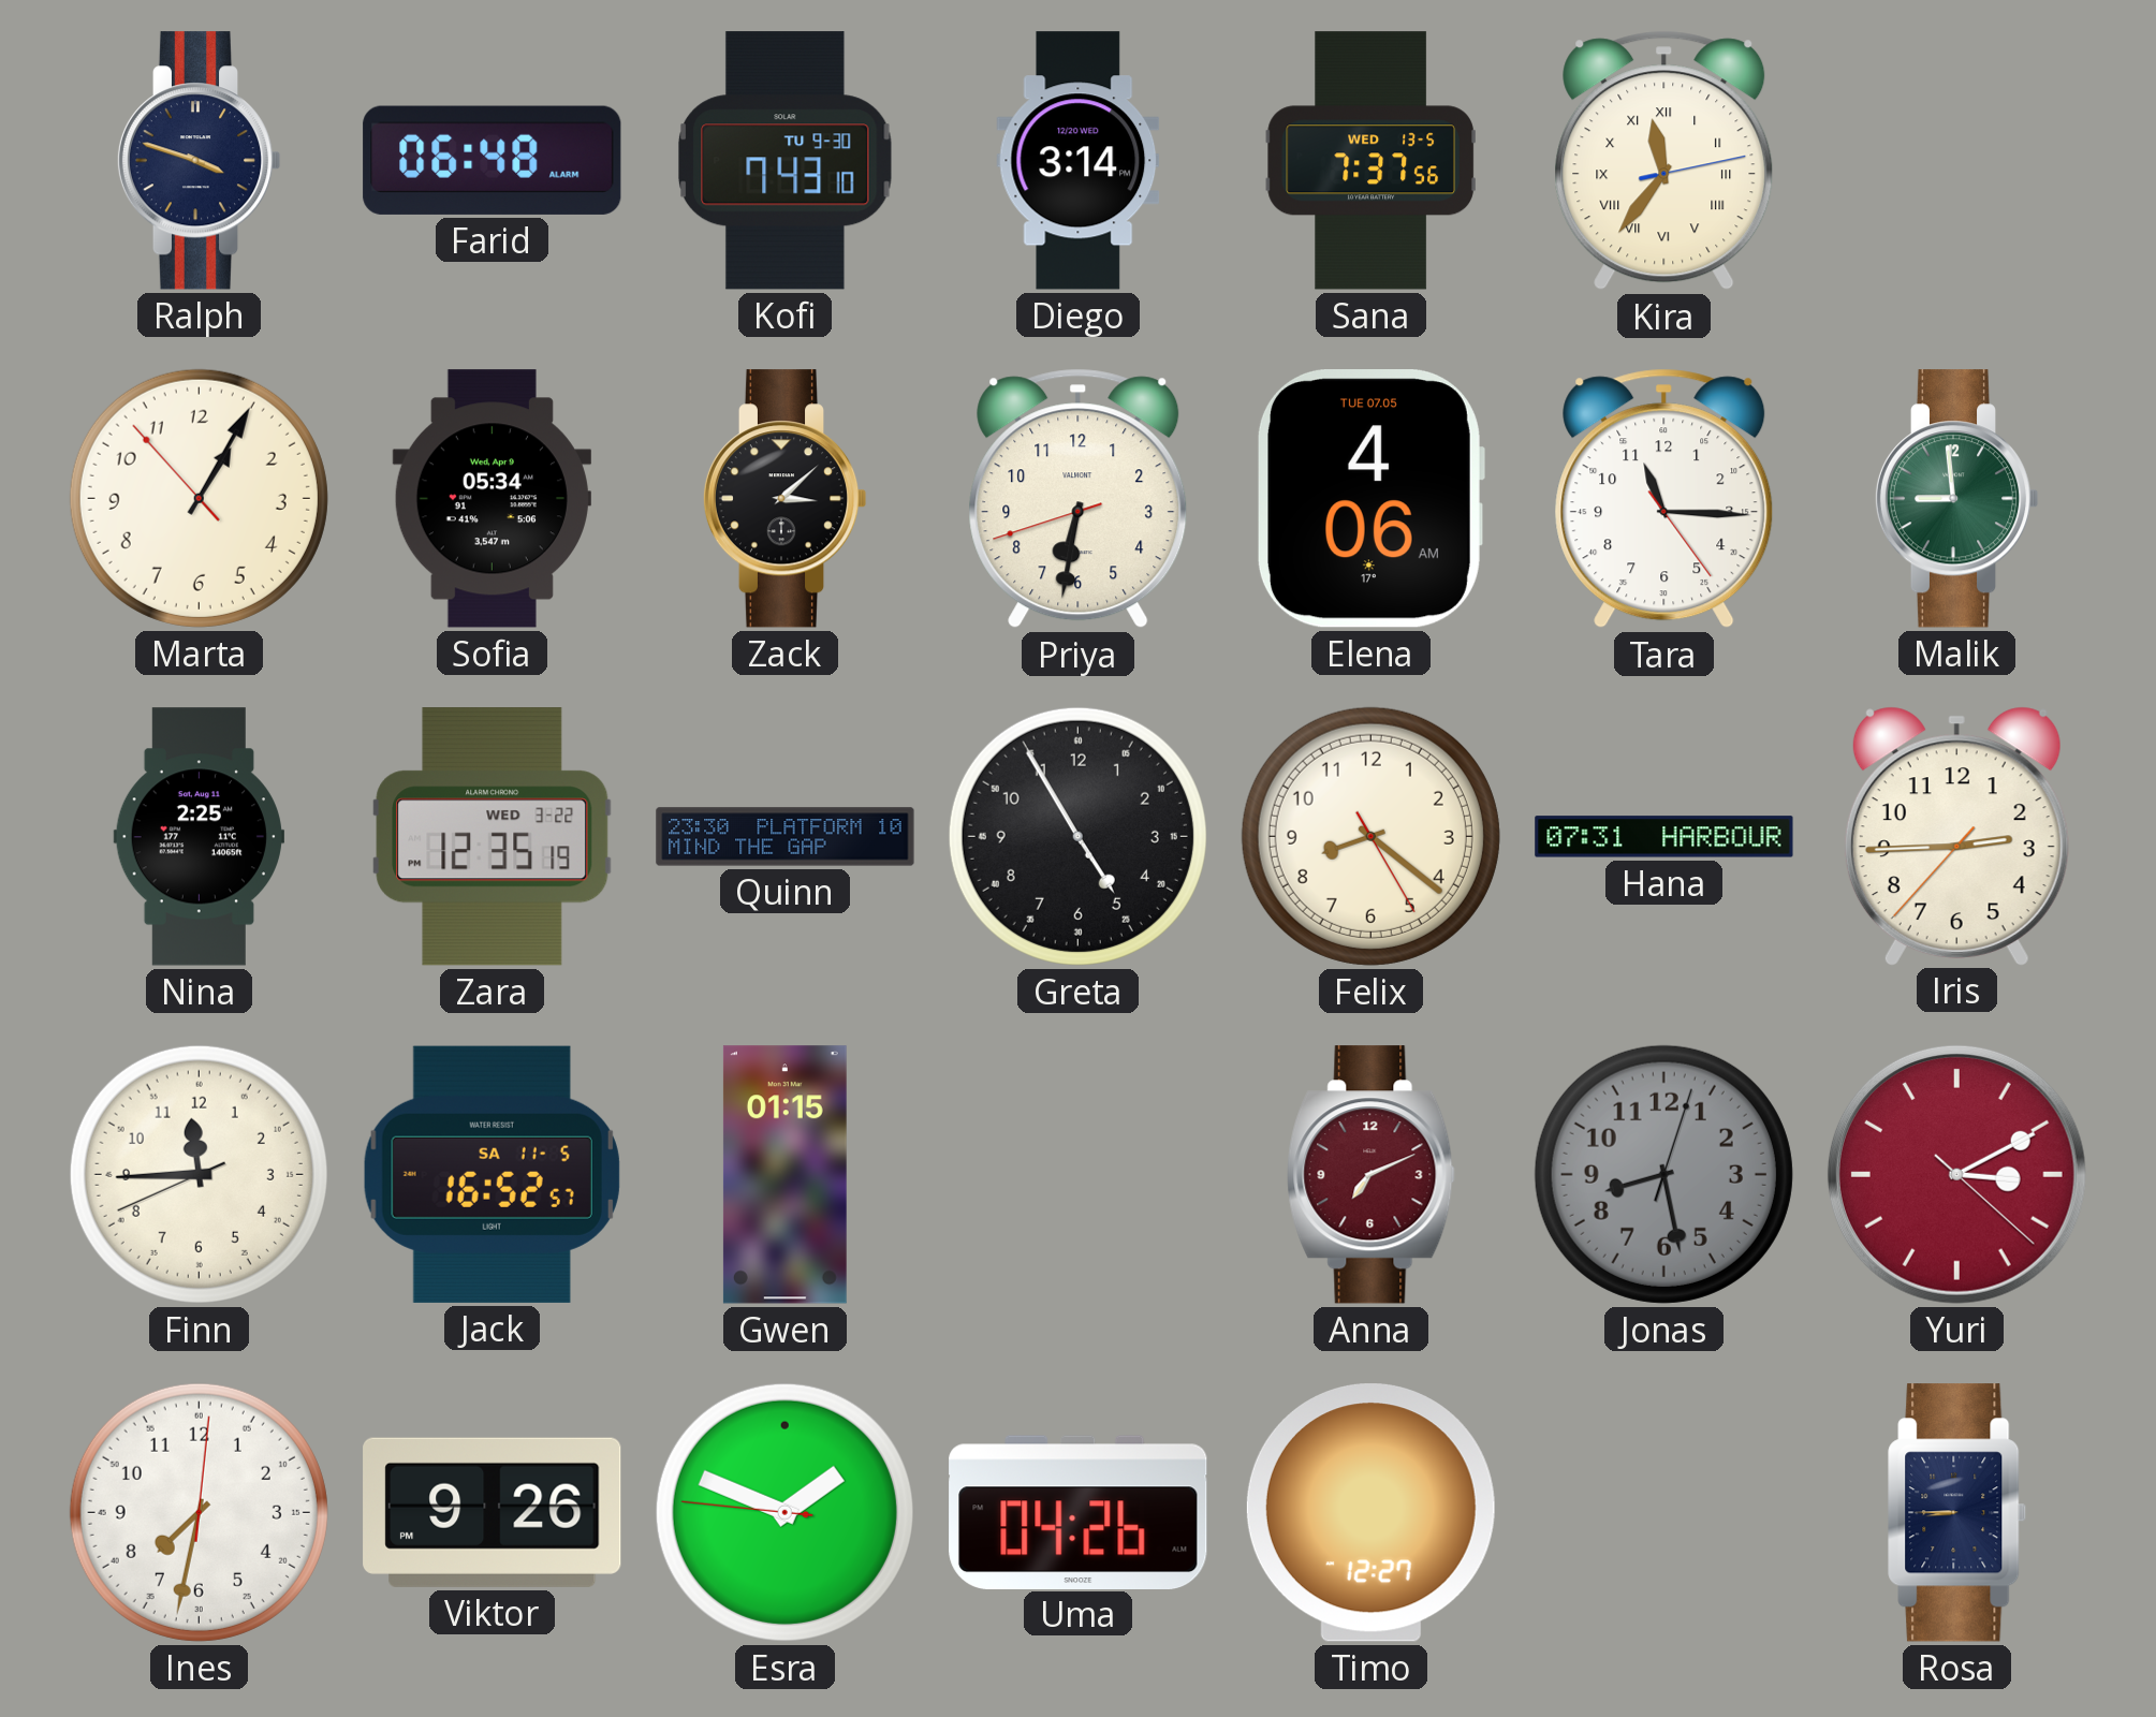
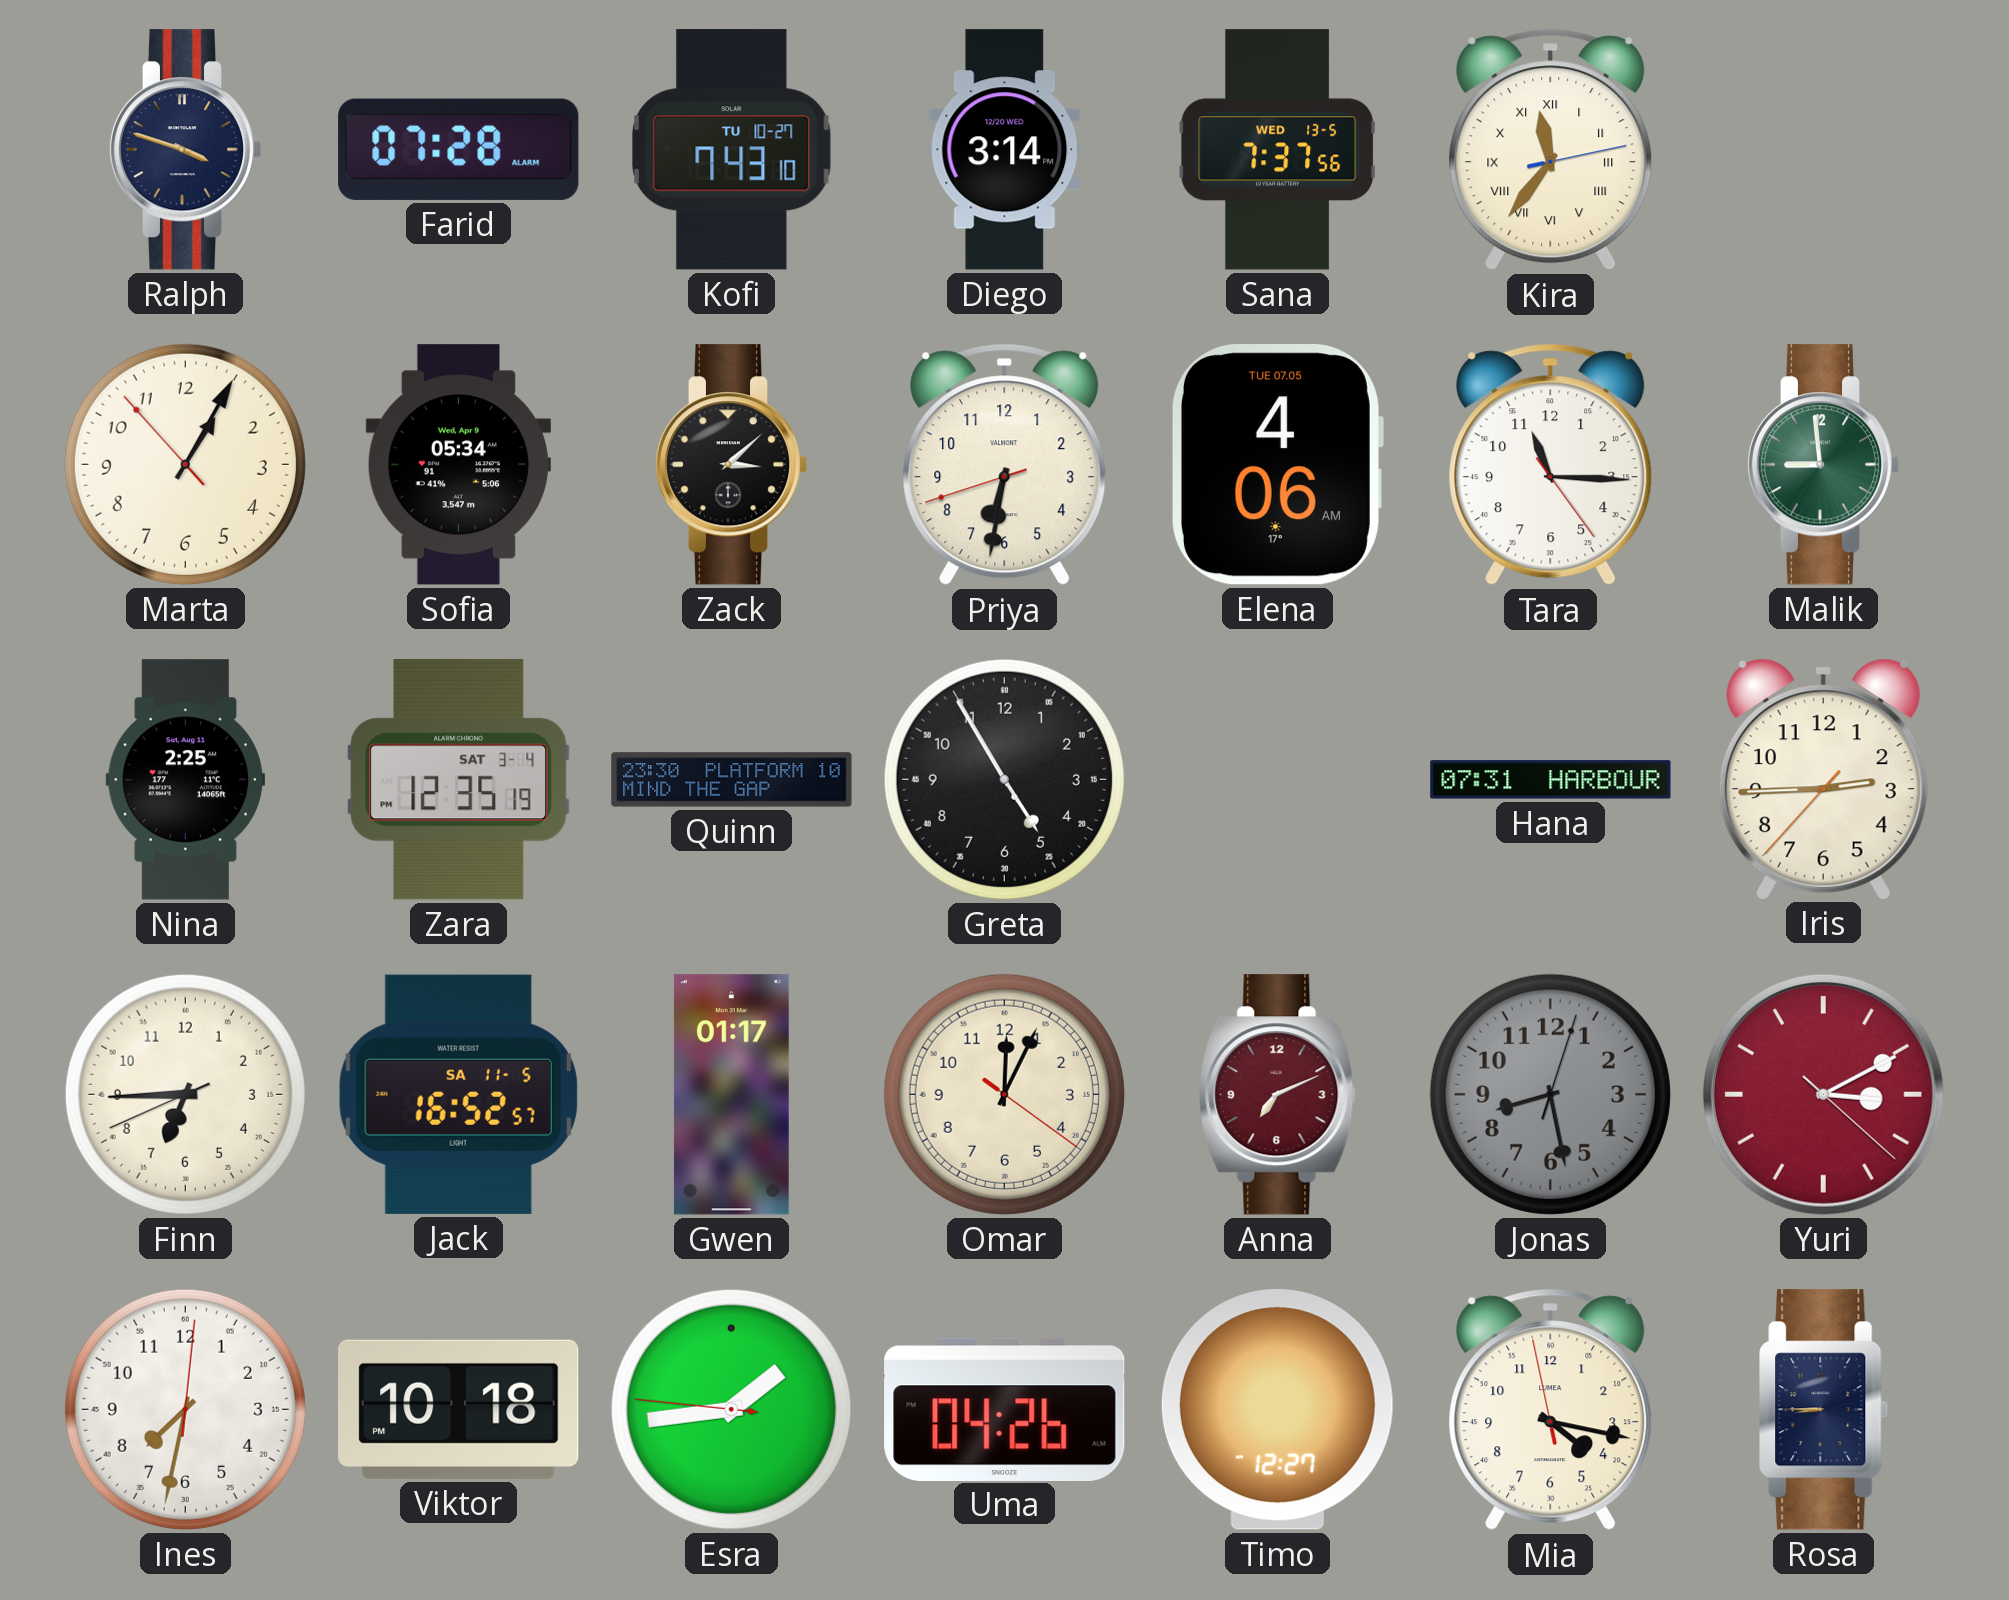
Farid: 06:48 -> 07:28 (459, 149)
Kofi date: TU 9-30 -> TU 10-27 (731, 150)
Zara date: WED 3-22 -> SAT 3-4 (459, 780)
Felix: 8:21 -> none (1370, 836)
Finn: 11:44 -> 6:44 (185, 1094)
Gwen: 01:15 -> 01:17 (731, 1095)
Omar: none -> 12:04 (1004, 1094)
Viktor: 9:26 -> 10:18 (459, 1409)
Esra: 1:48 -> 1:43 (731, 1409)
Mia: none -> 4:16 (1551, 1410)
